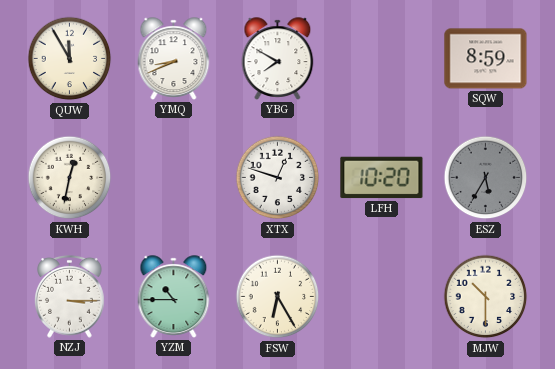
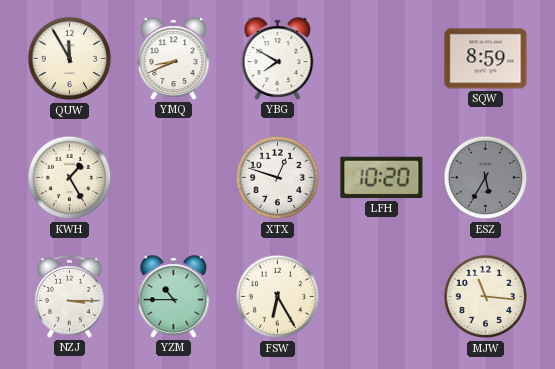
KWH: 12:32 -> 1:25 (70, 178)
MJW: 10:30 -> 11:16 (486, 297)
